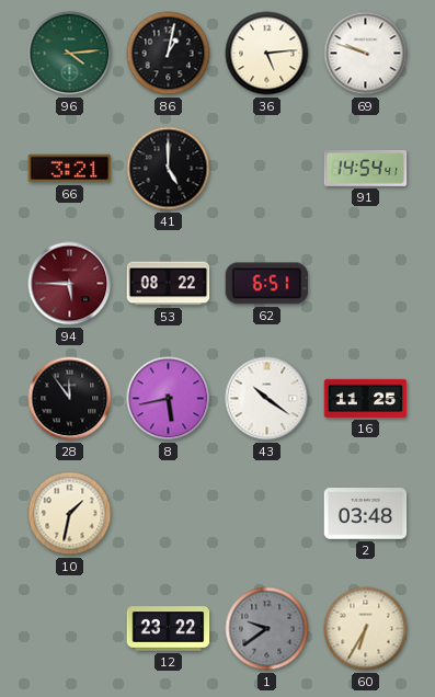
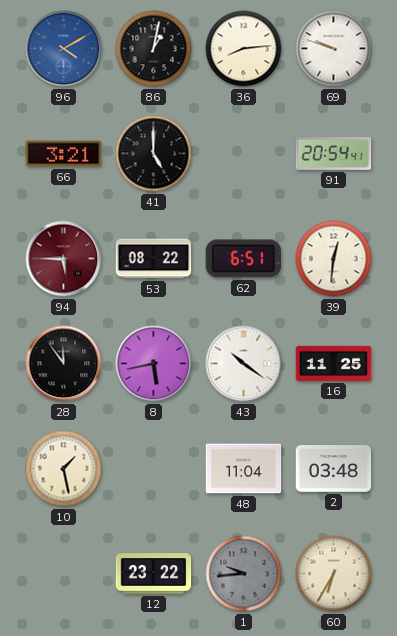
96: 4:14 -> 4:10 (64, 49)
96 dial: green -> blue (64, 49)
36: 5:14 -> 8:14 (244, 49)
91: 14:54 -> 20:54 (334, 154)
39: none -> 12:31 (334, 259)
10: 1:32 -> 1:28 (64, 469)
48: none -> 11:04 (244, 469)
1: 9:39 -> 9:44 (244, 574)
